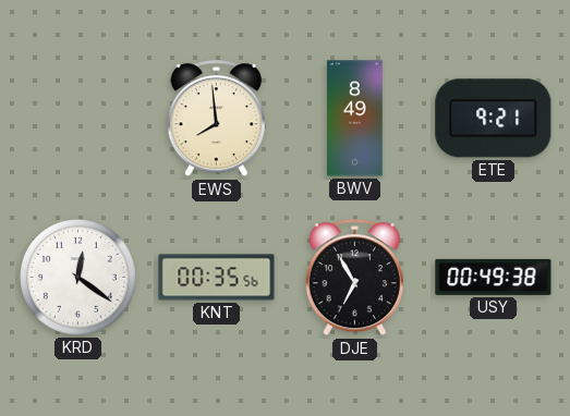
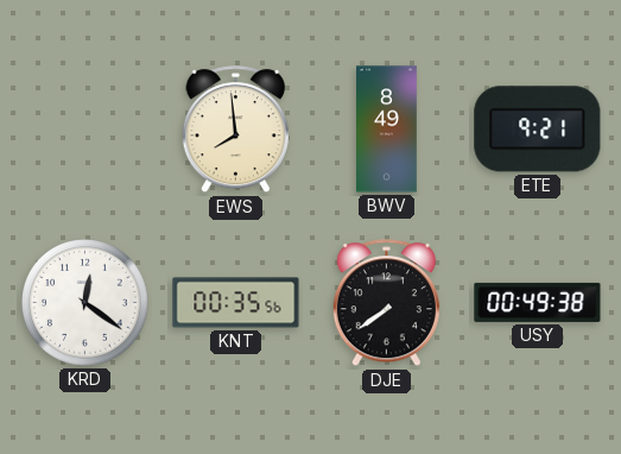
DJE: 6:55 -> 7:39 (386, 303)
